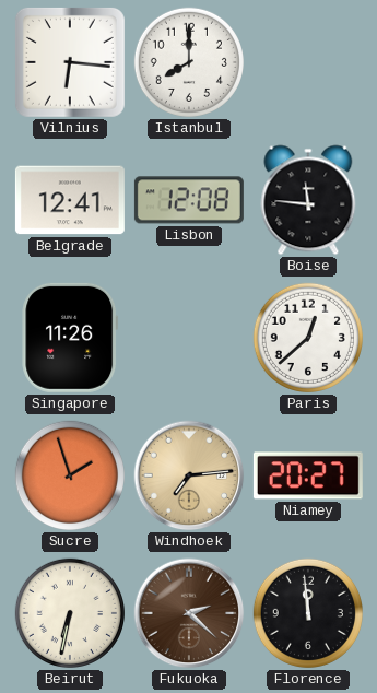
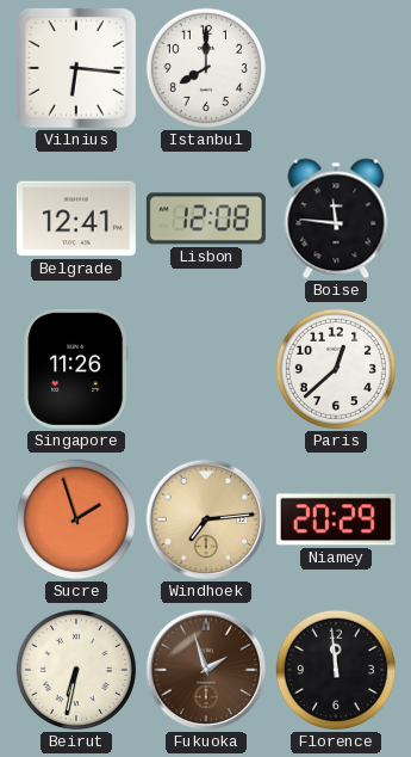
Niamey: 20:27 -> 20:29 (336, 519)
Fukuoka: 2:22 -> 1:57 (206, 670)
